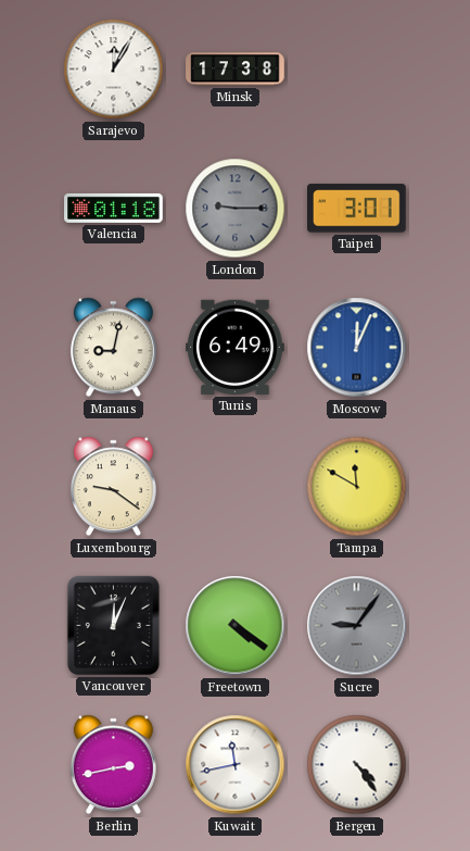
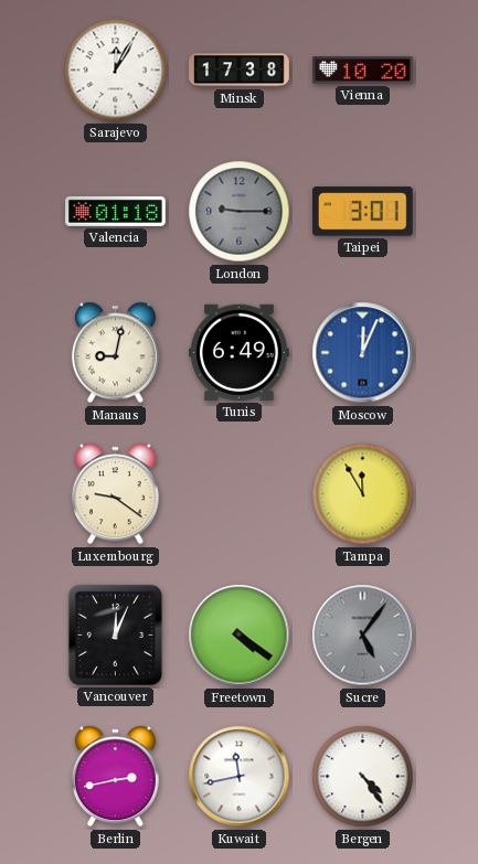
Vienna: none -> 10:20 (363, 71)
Tampa: 11:50 -> 11:55 (363, 494)
Sucre: 9:06 -> 5:06 (363, 636)
